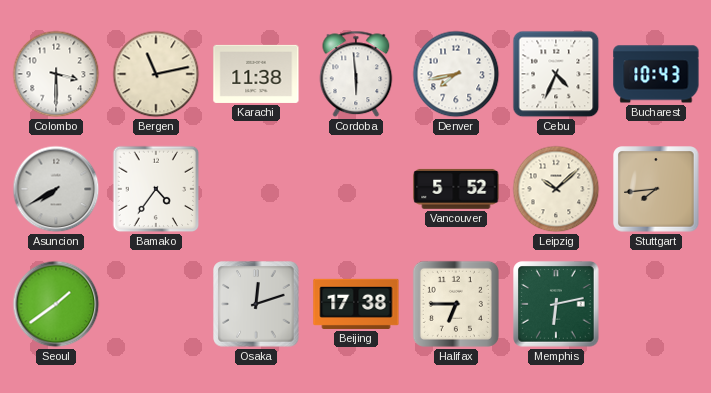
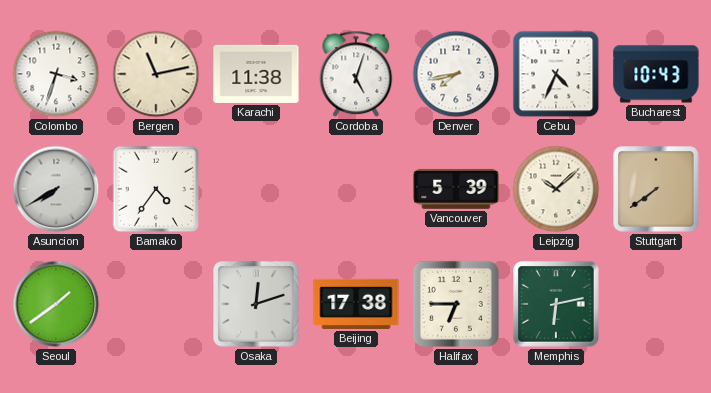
Colombo: 3:30 -> 3:33 (56, 74)
Cordoba: 5:59 -> 5:03 (356, 74)
Vancouver: 5:52 -> 5:39 (456, 189)
Stuttgart: 7:44 -> 7:39 (656, 189)
